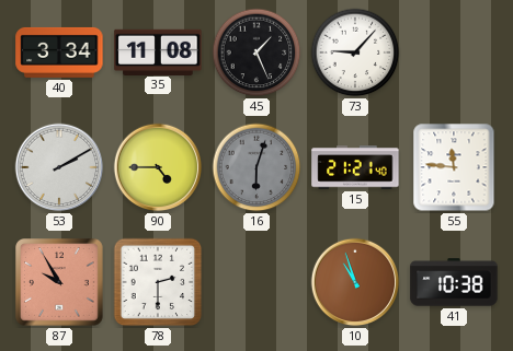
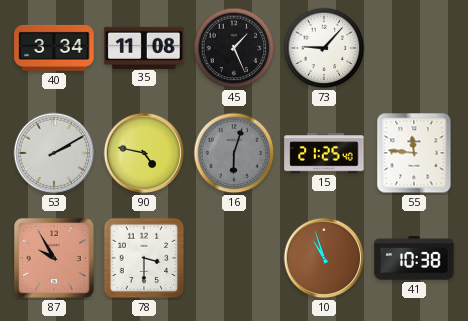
90: 4:45 -> 4:47 (144, 153)
15: 21:21 -> 21:25 (324, 153)
78: 2:30 -> 3:30 (144, 258)
